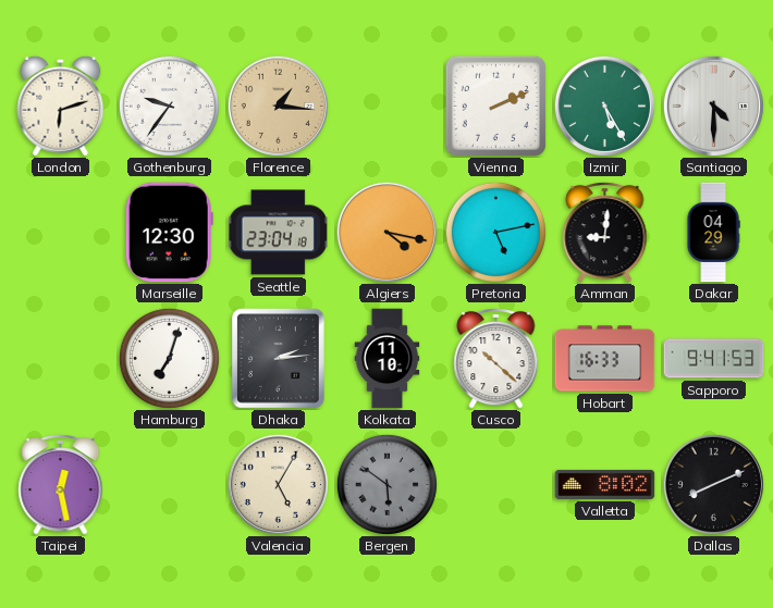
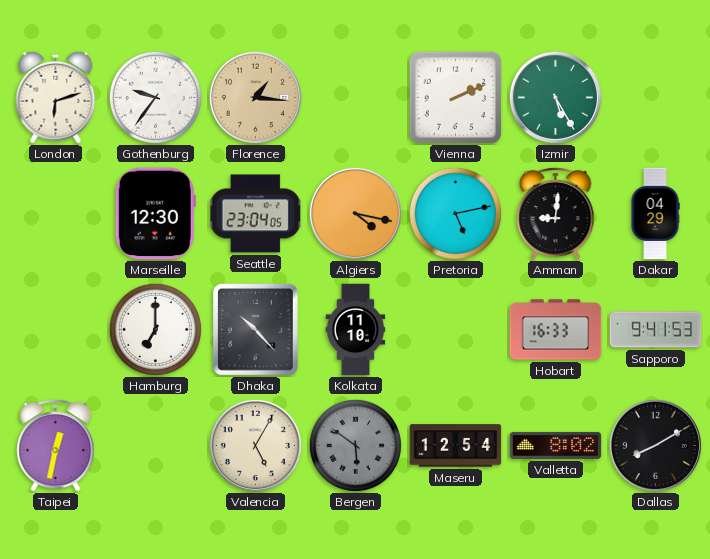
Santiago: 4:30 -> none (713, 106)
Seattle: 23:04:18 -> 23:04:05 (255, 214)
Hamburg: 7:03 -> 7:00 (155, 329)
Dhaka: 2:14 -> 10:23 (256, 330)
Cusco: 10:22 -> none (496, 358)
Taipei: 12:28 -> 12:32 (56, 445)
Maseru: none -> 12:54 (456, 446)
Dallas: 8:11 -> 8:10 (655, 445)
